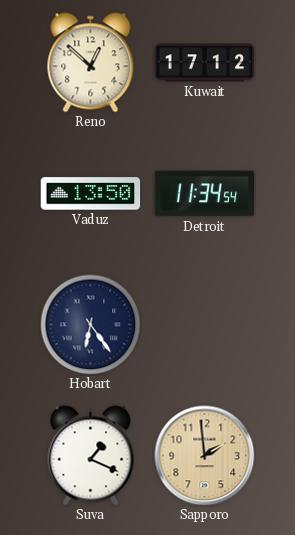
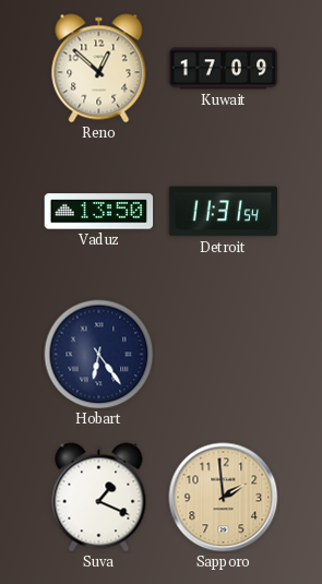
Kuwait: 17:12 -> 17:09 (224, 69)
Detroit: 11:34 -> 11:31 (224, 212)
